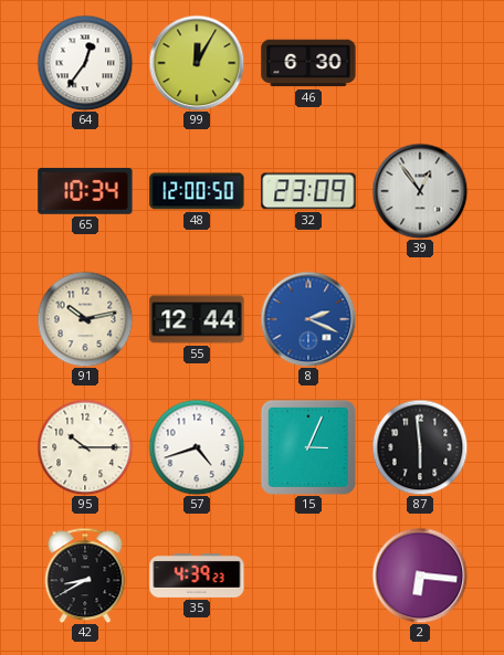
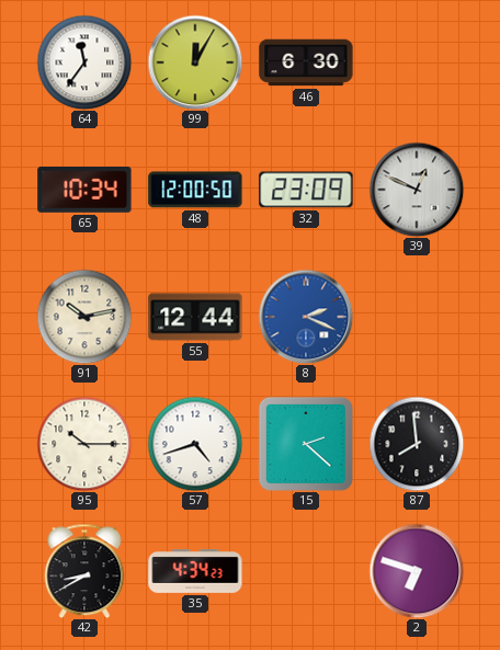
64: 12:36 -> 11:36 (84, 62)
39: 12:54 -> 12:49 (417, 190)
15: 3:04 -> 2:22 (306, 444)
87: 5:59 -> 7:59 (417, 444)
35: 4:39 -> 4:34 (195, 572)
2: 6:16 -> 6:48 (417, 571)
